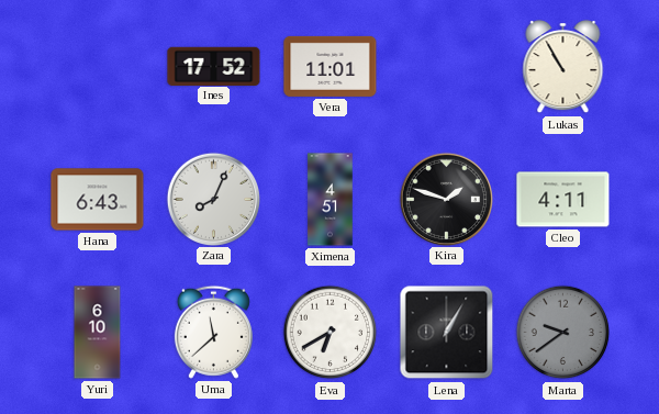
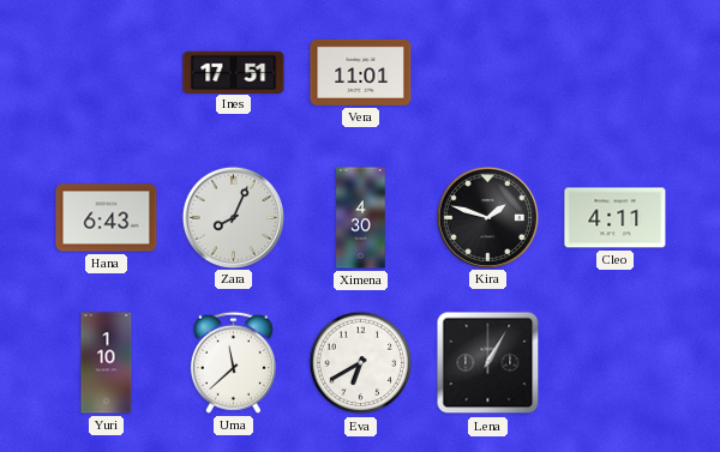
Ines: 17:52 -> 17:51 (234, 72)
Lukas: 10:55 -> none (563, 67)
Ximena: 4:51 -> 4:30 (361, 218)
Yuri: 6:10 -> 1:10 (107, 363)
Marta: 9:39 -> none (563, 333)
